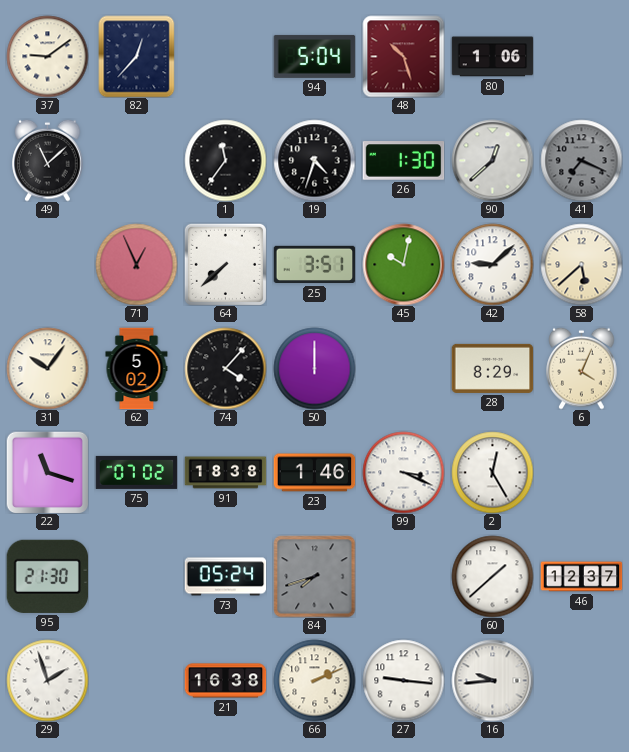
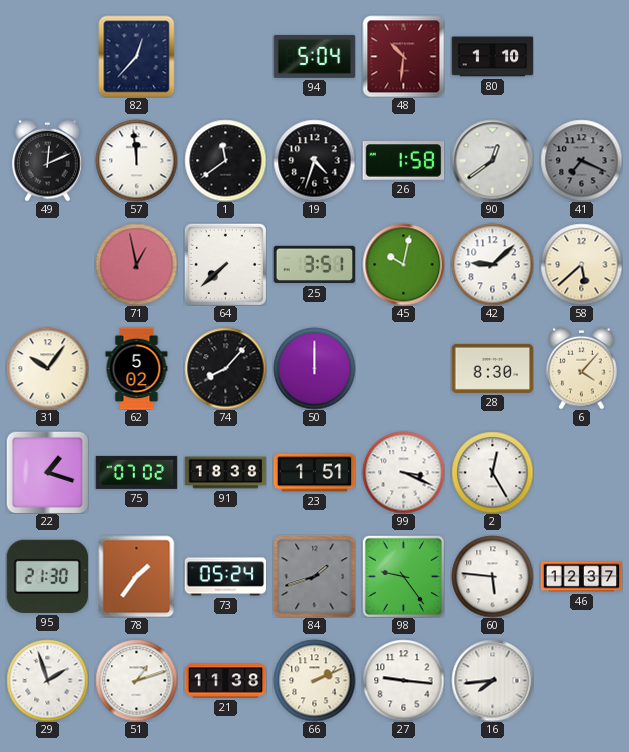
37: 9:09 -> none (47, 56)
48: 10:27 -> 10:31 (403, 56)
80: 1:06 -> 1:10 (492, 57)
49: 11:08 -> 12:11 (48, 160)
57: none -> 11:59 (136, 160)
1: 11:36 -> 11:39 (225, 160)
26: 1:30 -> 1:58 (403, 161)
90: 12:38 -> 12:39 (492, 160)
71: 12:56 -> 12:58 (136, 264)
74: 4:07 -> 8:07 (225, 368)
28: 8:29 -> 8:30 (492, 368)
6: 4:04 -> 4:07 (582, 368)
22: 11:18 -> 1:18 (47, 472)
23: 1:46 -> 1:51 (314, 473)
78: none -> 1:36 (137, 576)
84: 7:42 -> 1:42 (314, 576)
98: none -> 9:24 (403, 576)
60: 1:38 -> 5:46 (492, 576)
51: none -> 1:12 (136, 680)
21: 16:38 -> 11:38 (225, 681)
16: 9:44 -> 7:44 (492, 680)
